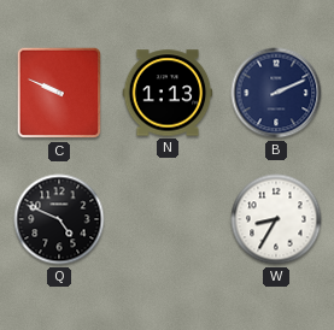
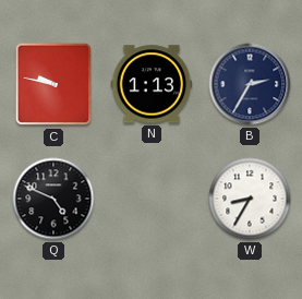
C: 9:49 -> 9:47 (53, 84)
B: 2:11 -> 2:35 (250, 84)
